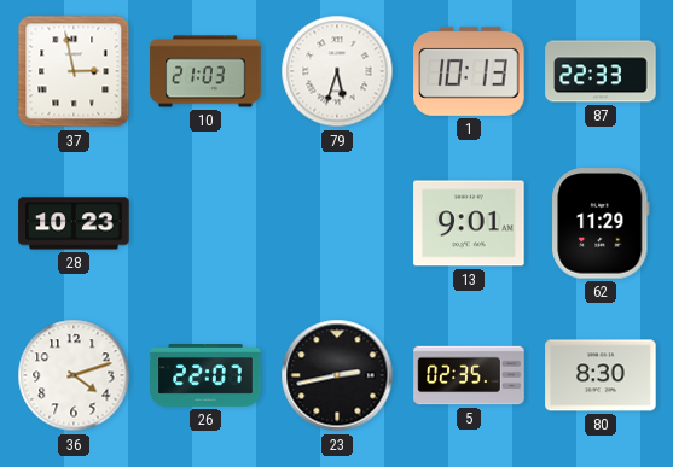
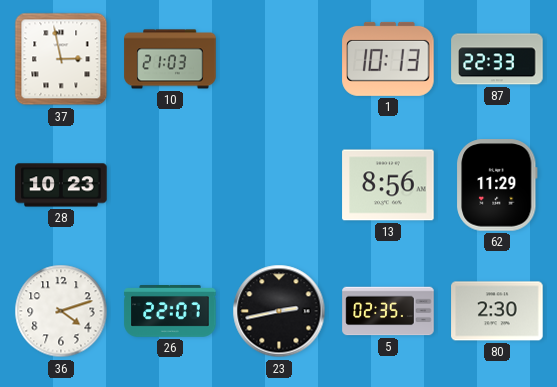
79: 5:33 -> none (337, 71)
13: 9:01 -> 8:56 (388, 185)
80: 8:30 -> 2:30 (497, 311)
